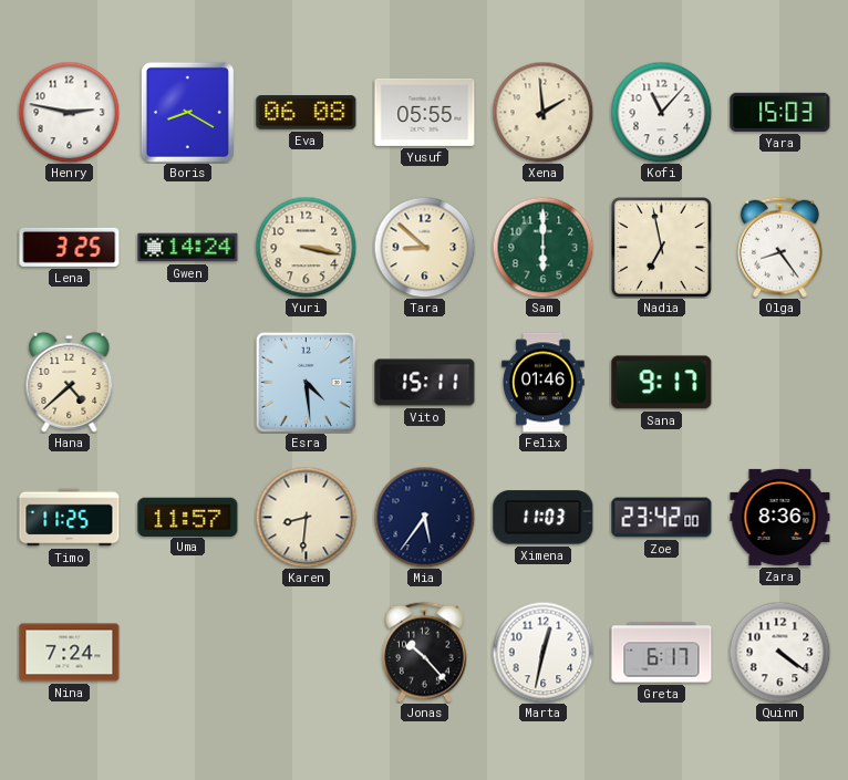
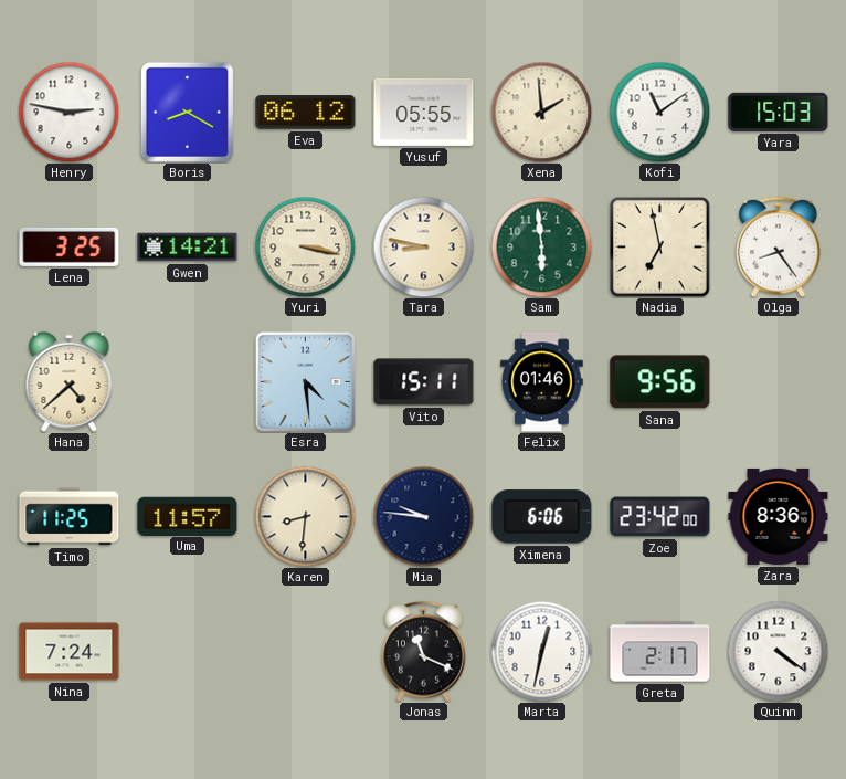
Eva: 06:08 -> 06:12 (306, 113)
Kofi: 11:07 -> 11:09 (659, 112)
Gwen: 14:24 -> 14:21 (188, 248)
Tara: 8:52 -> 8:47 (423, 246)
Sam: 6:00 -> 5:59 (541, 246)
Sana: 9:17 -> 9:56 (660, 382)
Mia: 5:36 -> 9:46 (423, 516)
Ximena: 11:03 -> 6:06 (542, 517)
Jonas: 10:23 -> 11:19 (424, 651)
Greta: 6:17 -> 2:17 (660, 652)
